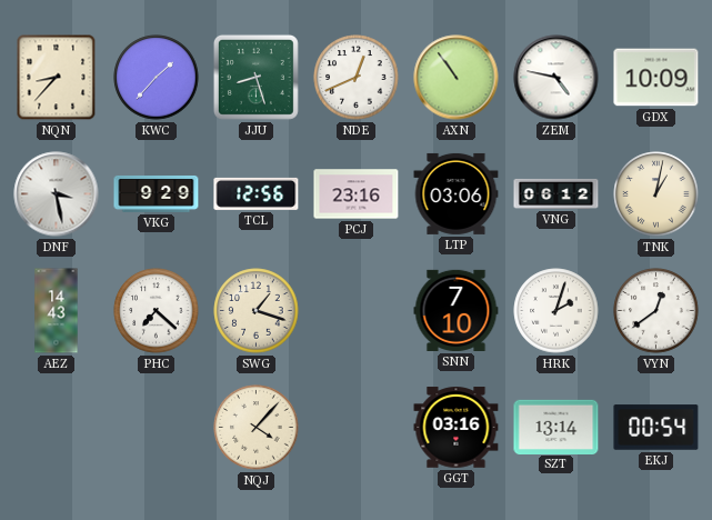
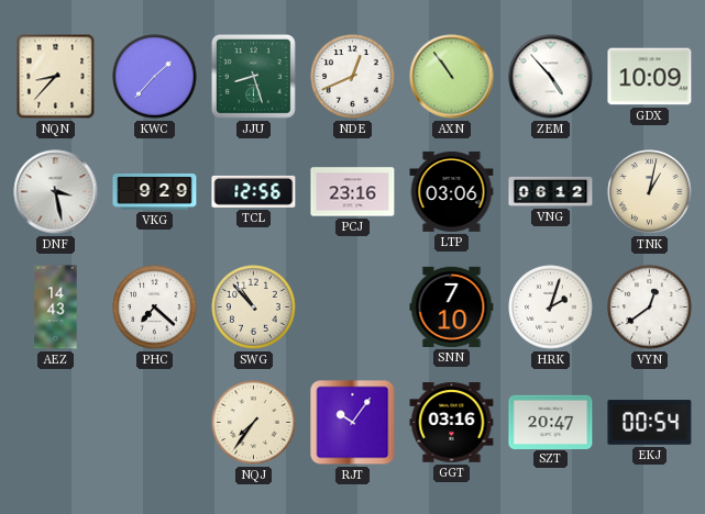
ZEM: 4:47 -> 4:53 (551, 77)
SWG: 1:18 -> 10:53 (254, 308)
NQJ: 4:07 -> 7:36 (254, 423)
RJT: none -> 10:06 (353, 423)
SZT: 13:14 -> 20:47 (551, 422)
